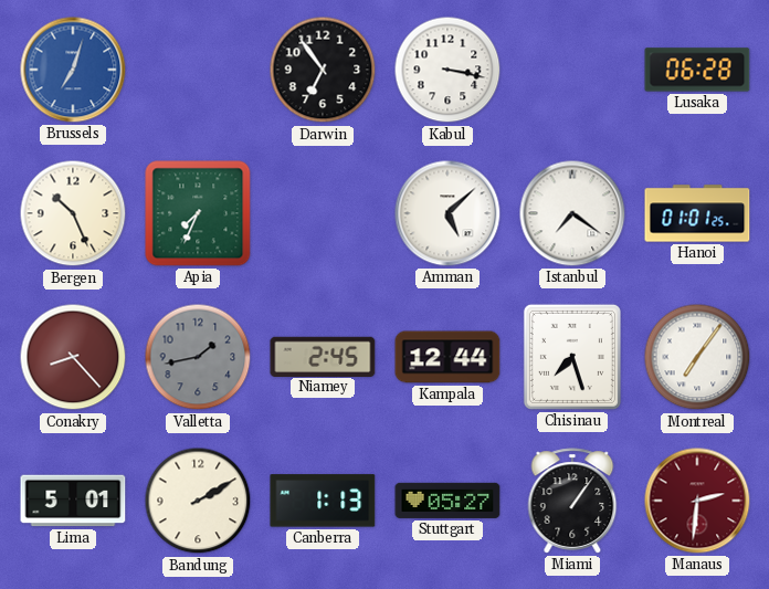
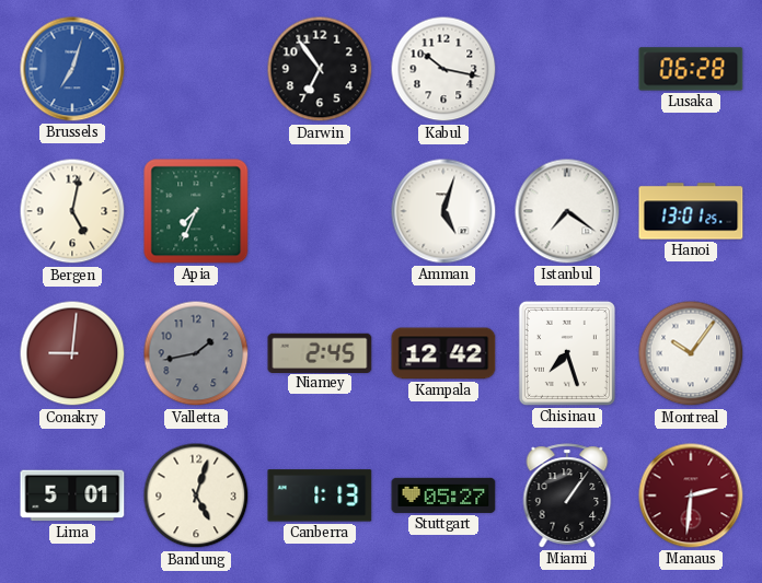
Kabul: 3:17 -> 10:17 (443, 69)
Bergen: 10:26 -> 5:02 (72, 211)
Amman: 5:08 -> 5:03 (443, 211)
Hanoi: 01:01 -> 13:01 (691, 211)
Conakry: 8:23 -> 9:01 (72, 353)
Kampala: 12:44 -> 12:42 (443, 353)
Montreal: 7:06 -> 10:06 (691, 353)
Bandung: 2:10 -> 5:03 (196, 495)
